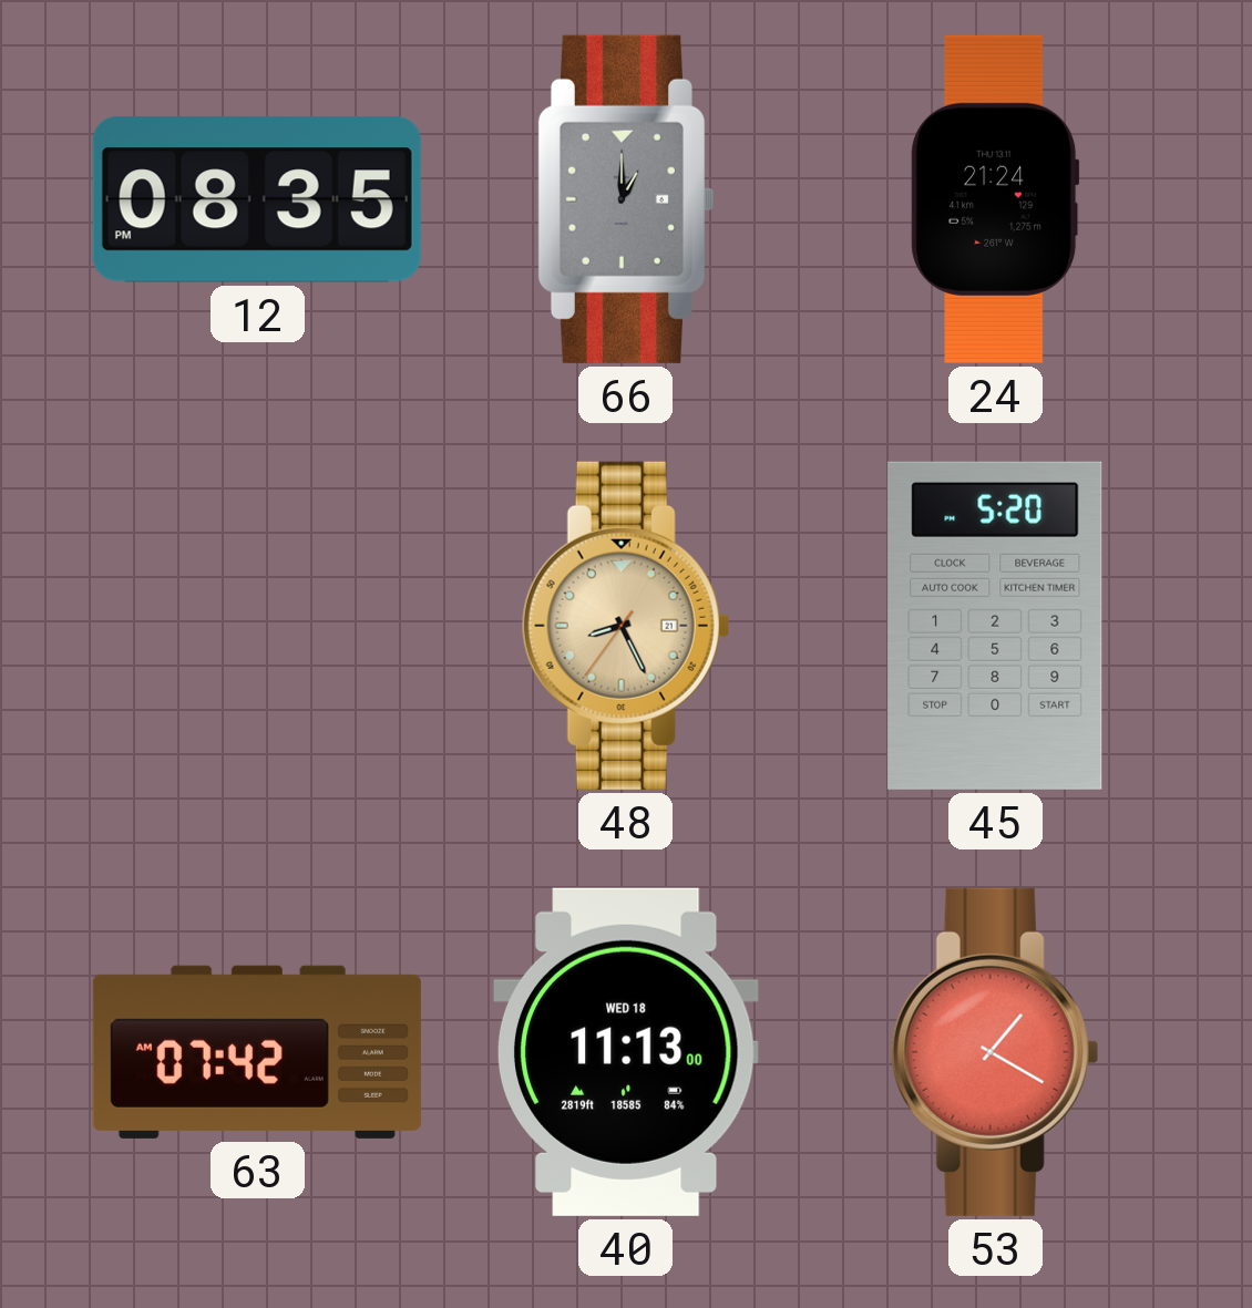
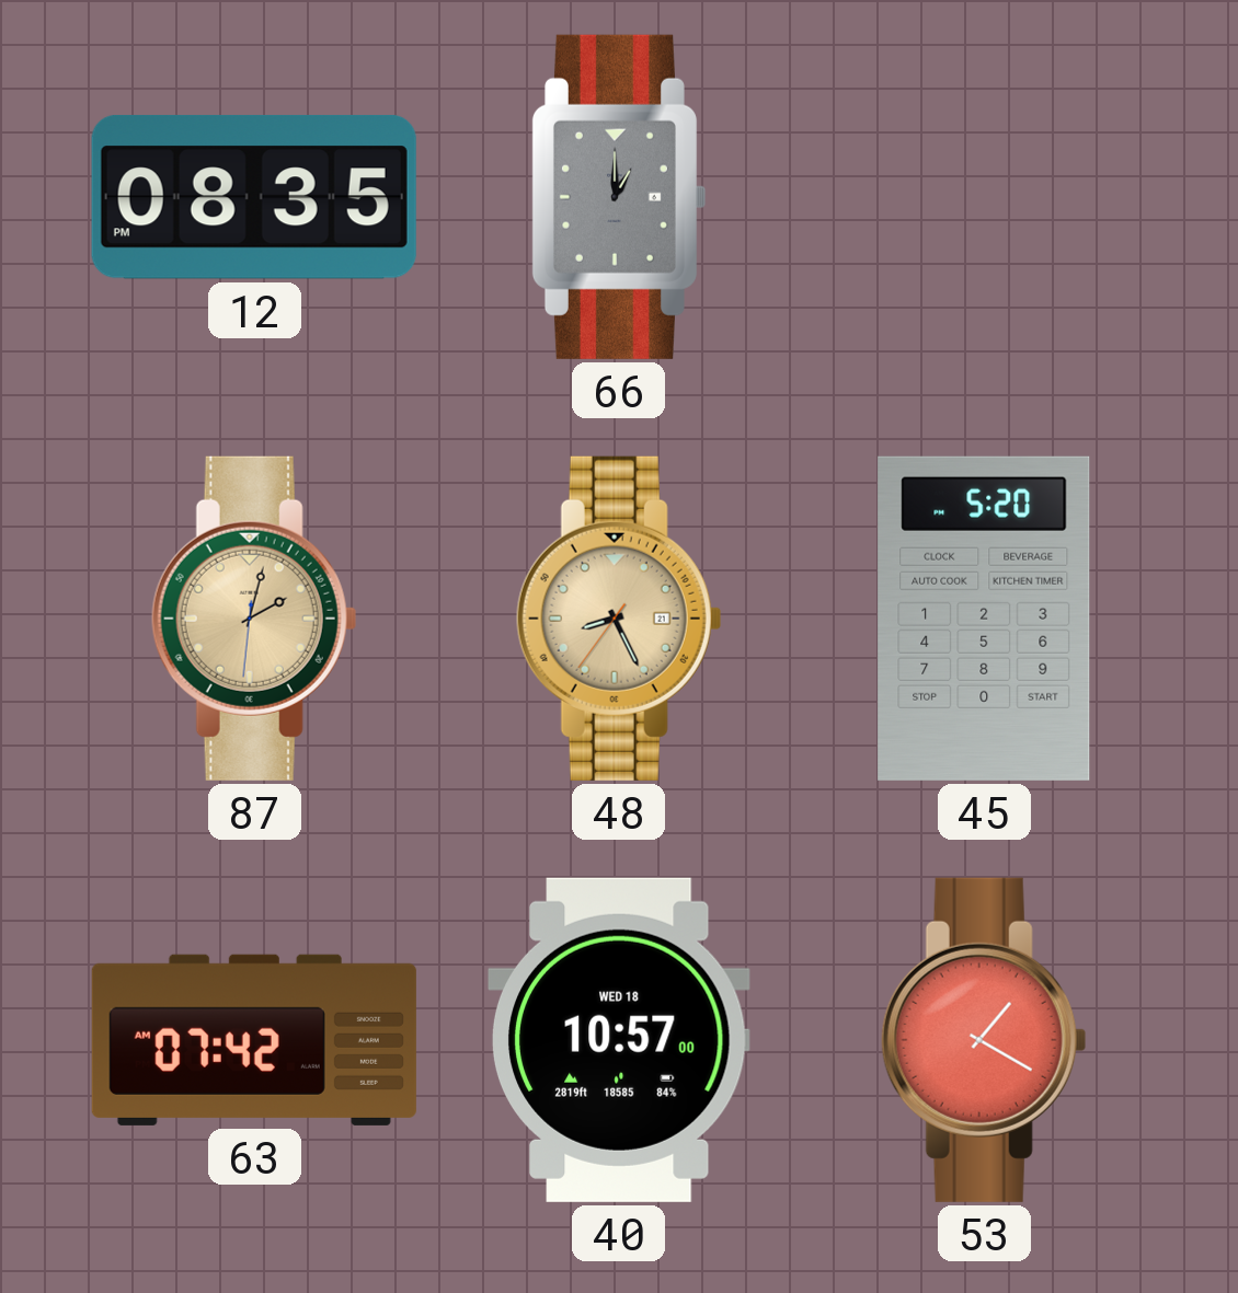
24: 21:24 -> none (995, 199)
87: none -> 2:02 (254, 619)
40: 11:13 -> 10:57 (619, 1040)
